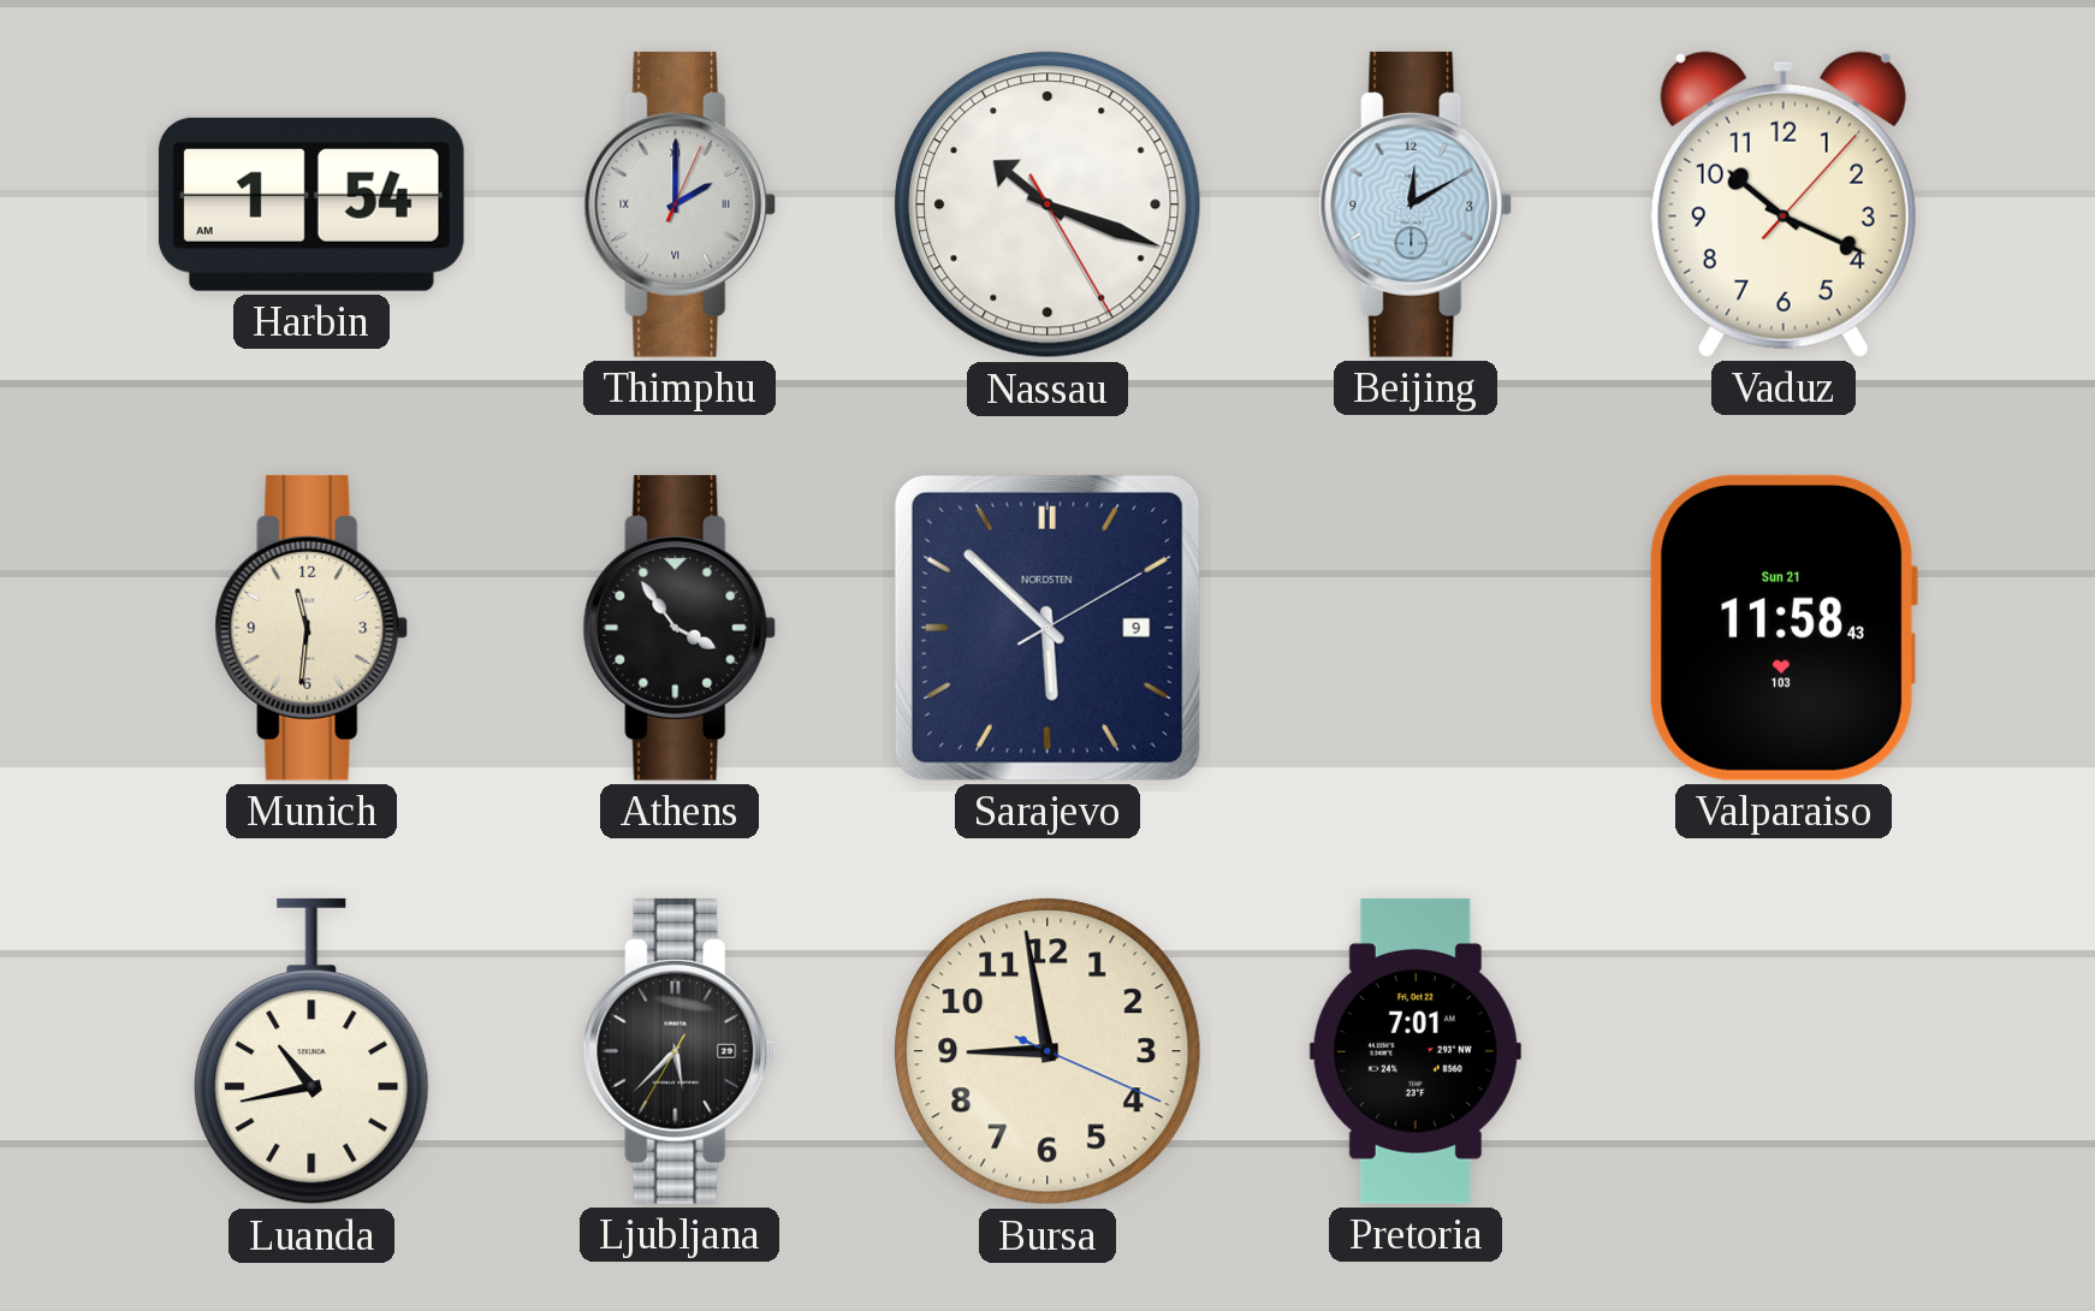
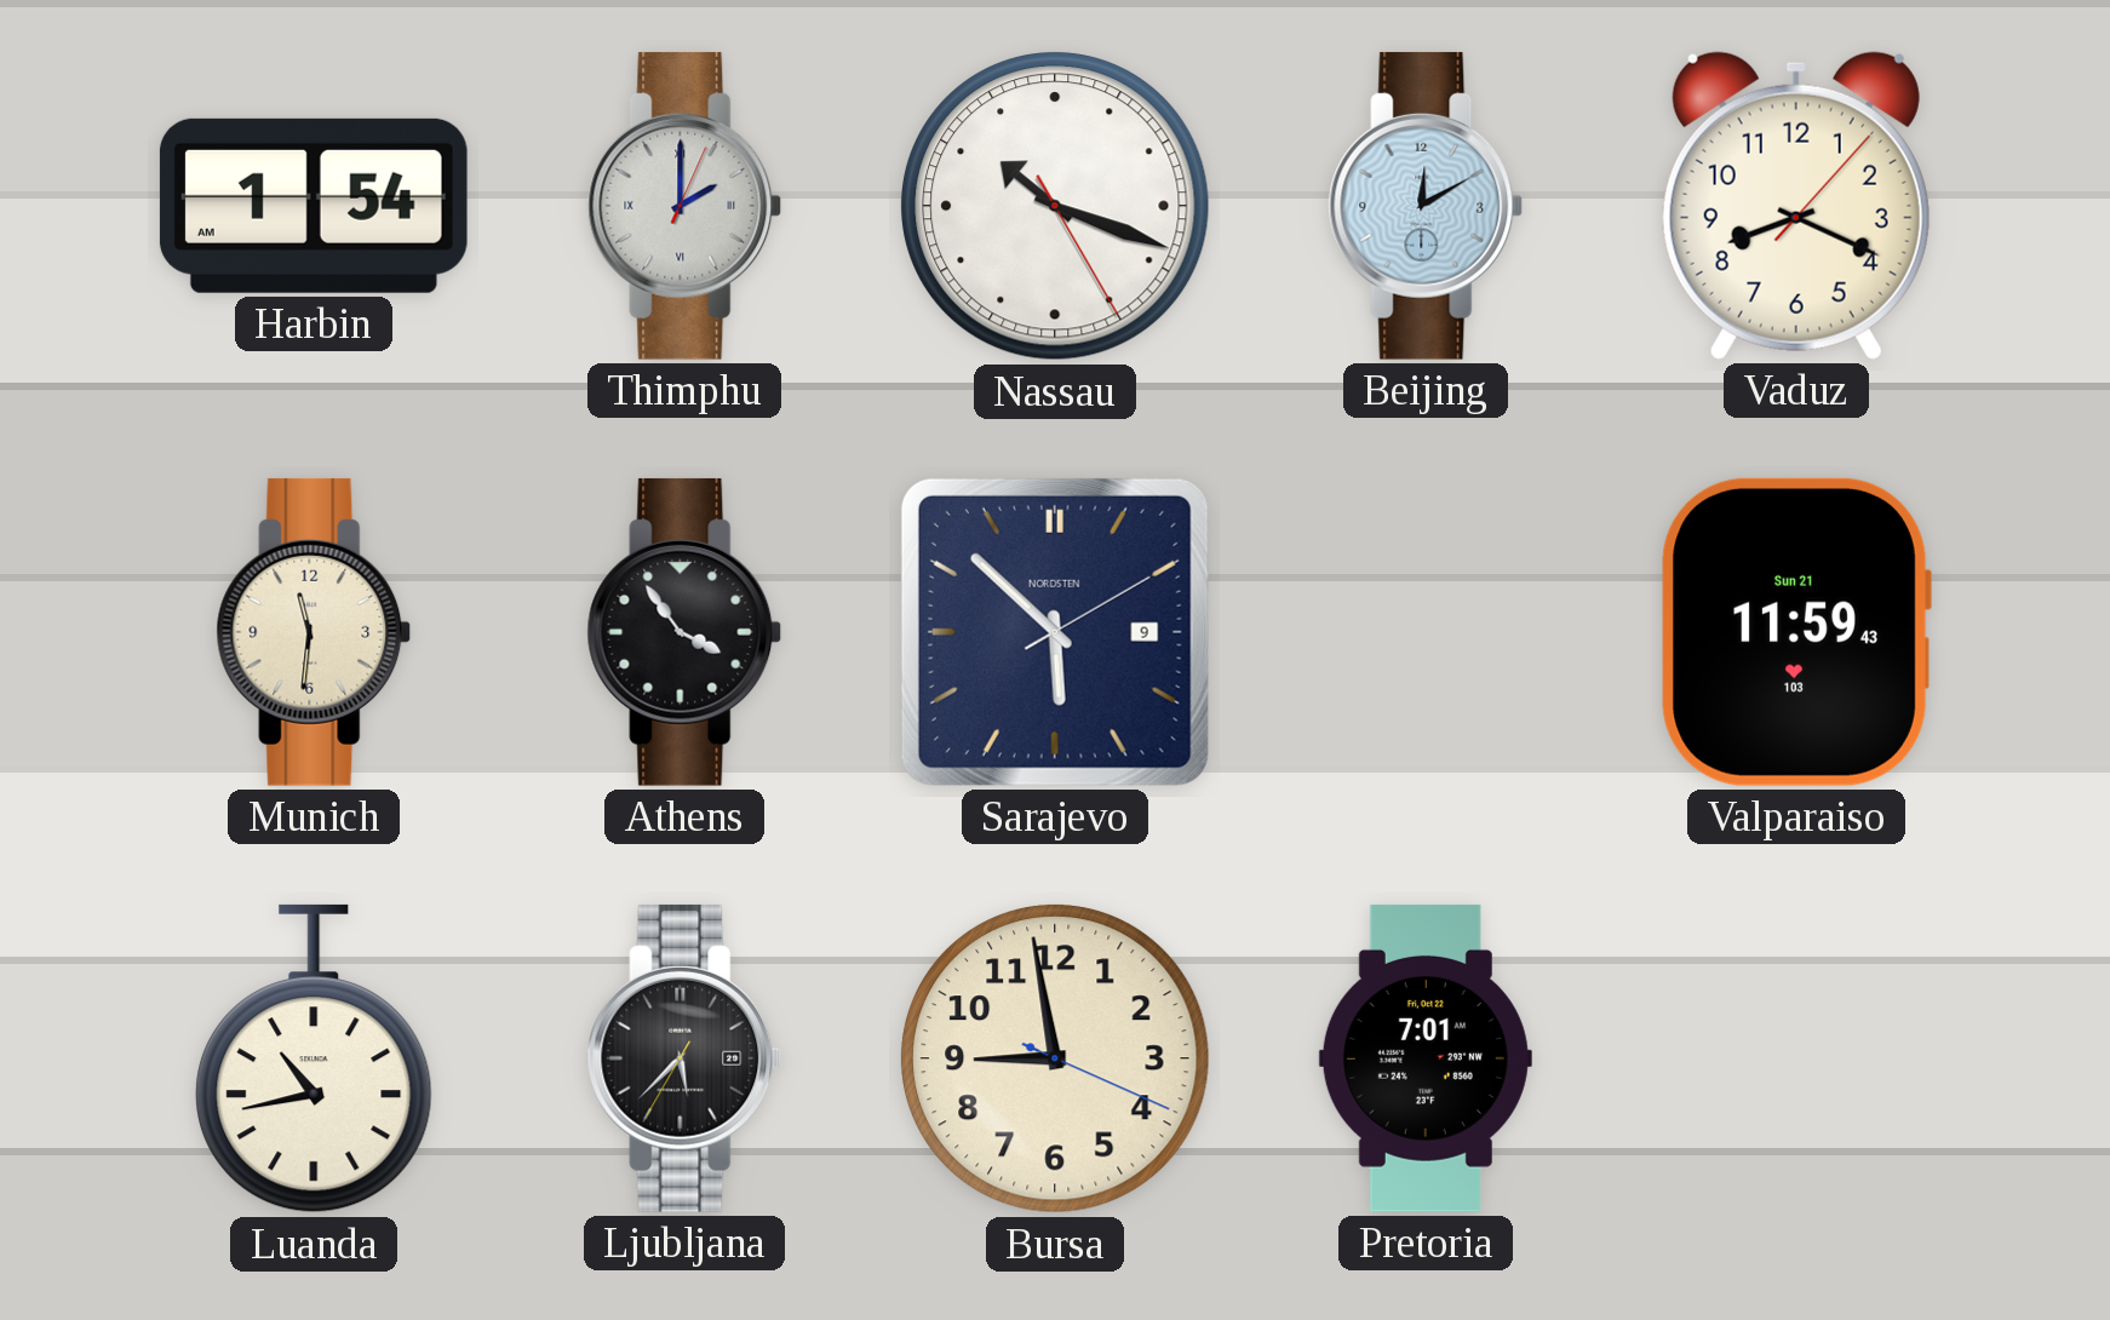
Vaduz: 10:19 -> 8:19 (1796, 206)
Valparaiso: 11:58 -> 11:59 (1796, 632)
